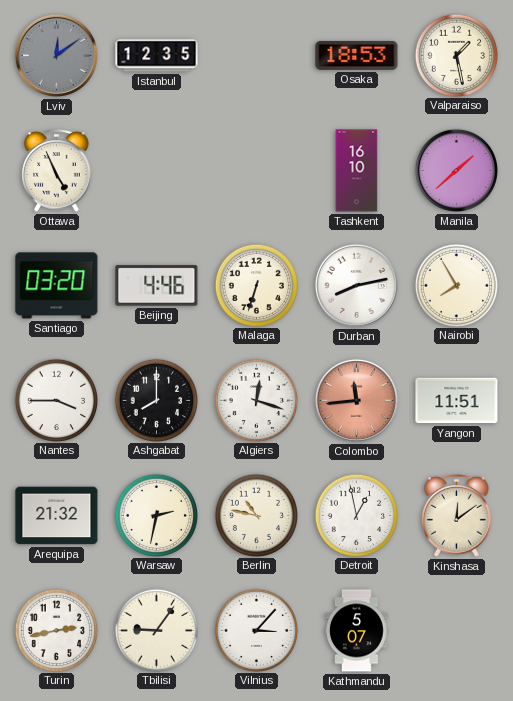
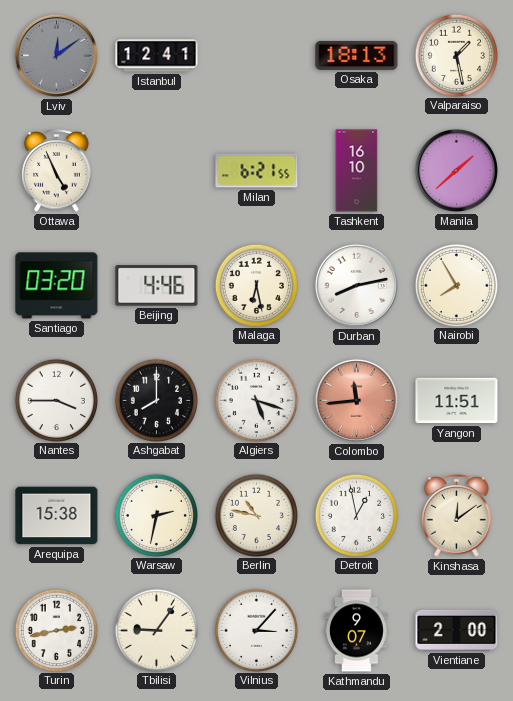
Istanbul: 12:35 -> 12:41 (157, 56)
Osaka: 18:53 -> 18:13 (357, 55)
Milan: none -> 6:21 (257, 171)
Malaga: 6:33 -> 6:28 (256, 285)
Algiers: 12:18 -> 5:18 (256, 400)
Arequipa: 21:32 -> 15:38 (57, 516)
Kathmandu: 5:07 -> 9:07 (357, 631)
Vientiane: none -> 2:00 (457, 630)
